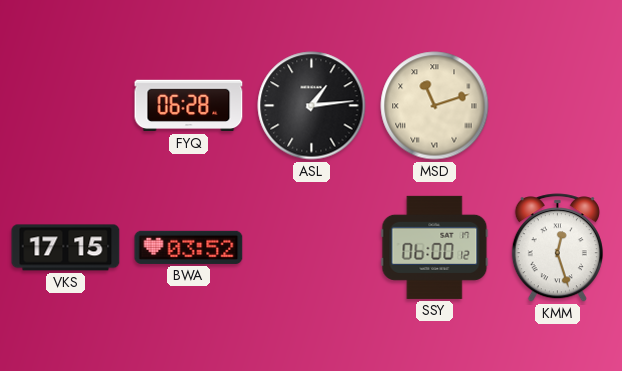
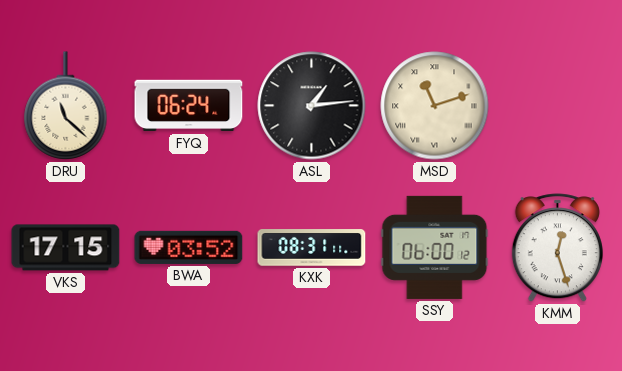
DRU: none -> 11:22 (66, 106)
FYQ: 06:28 -> 06:24 (189, 106)
KXK: none -> 08:31 (312, 248)
